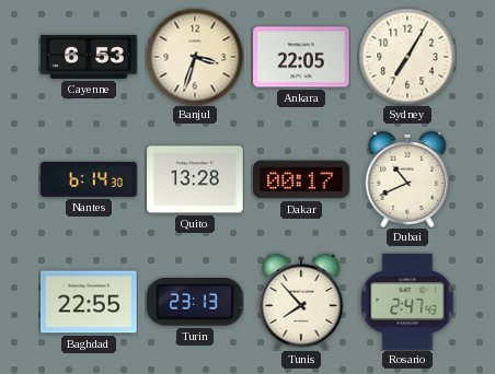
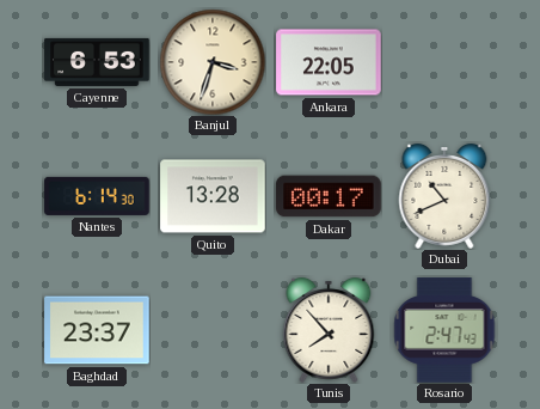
Sydney: 7:05 -> none (407, 57)
Baghdad: 22:55 -> 23:37 (97, 330)
Turin: 23:13 -> none (195, 303)
